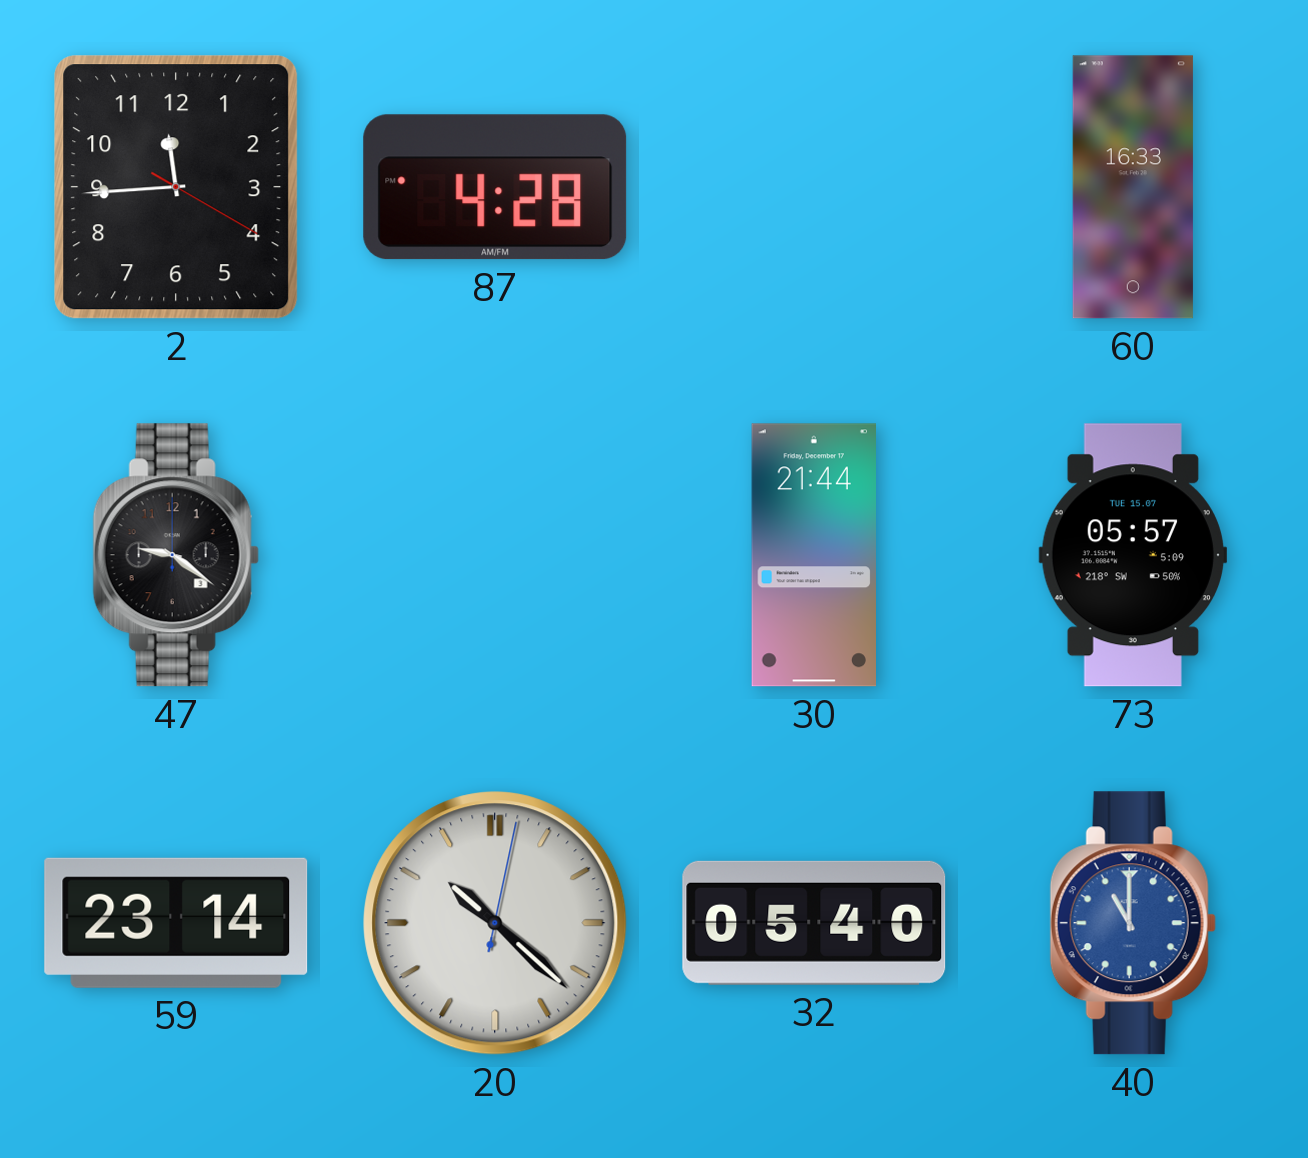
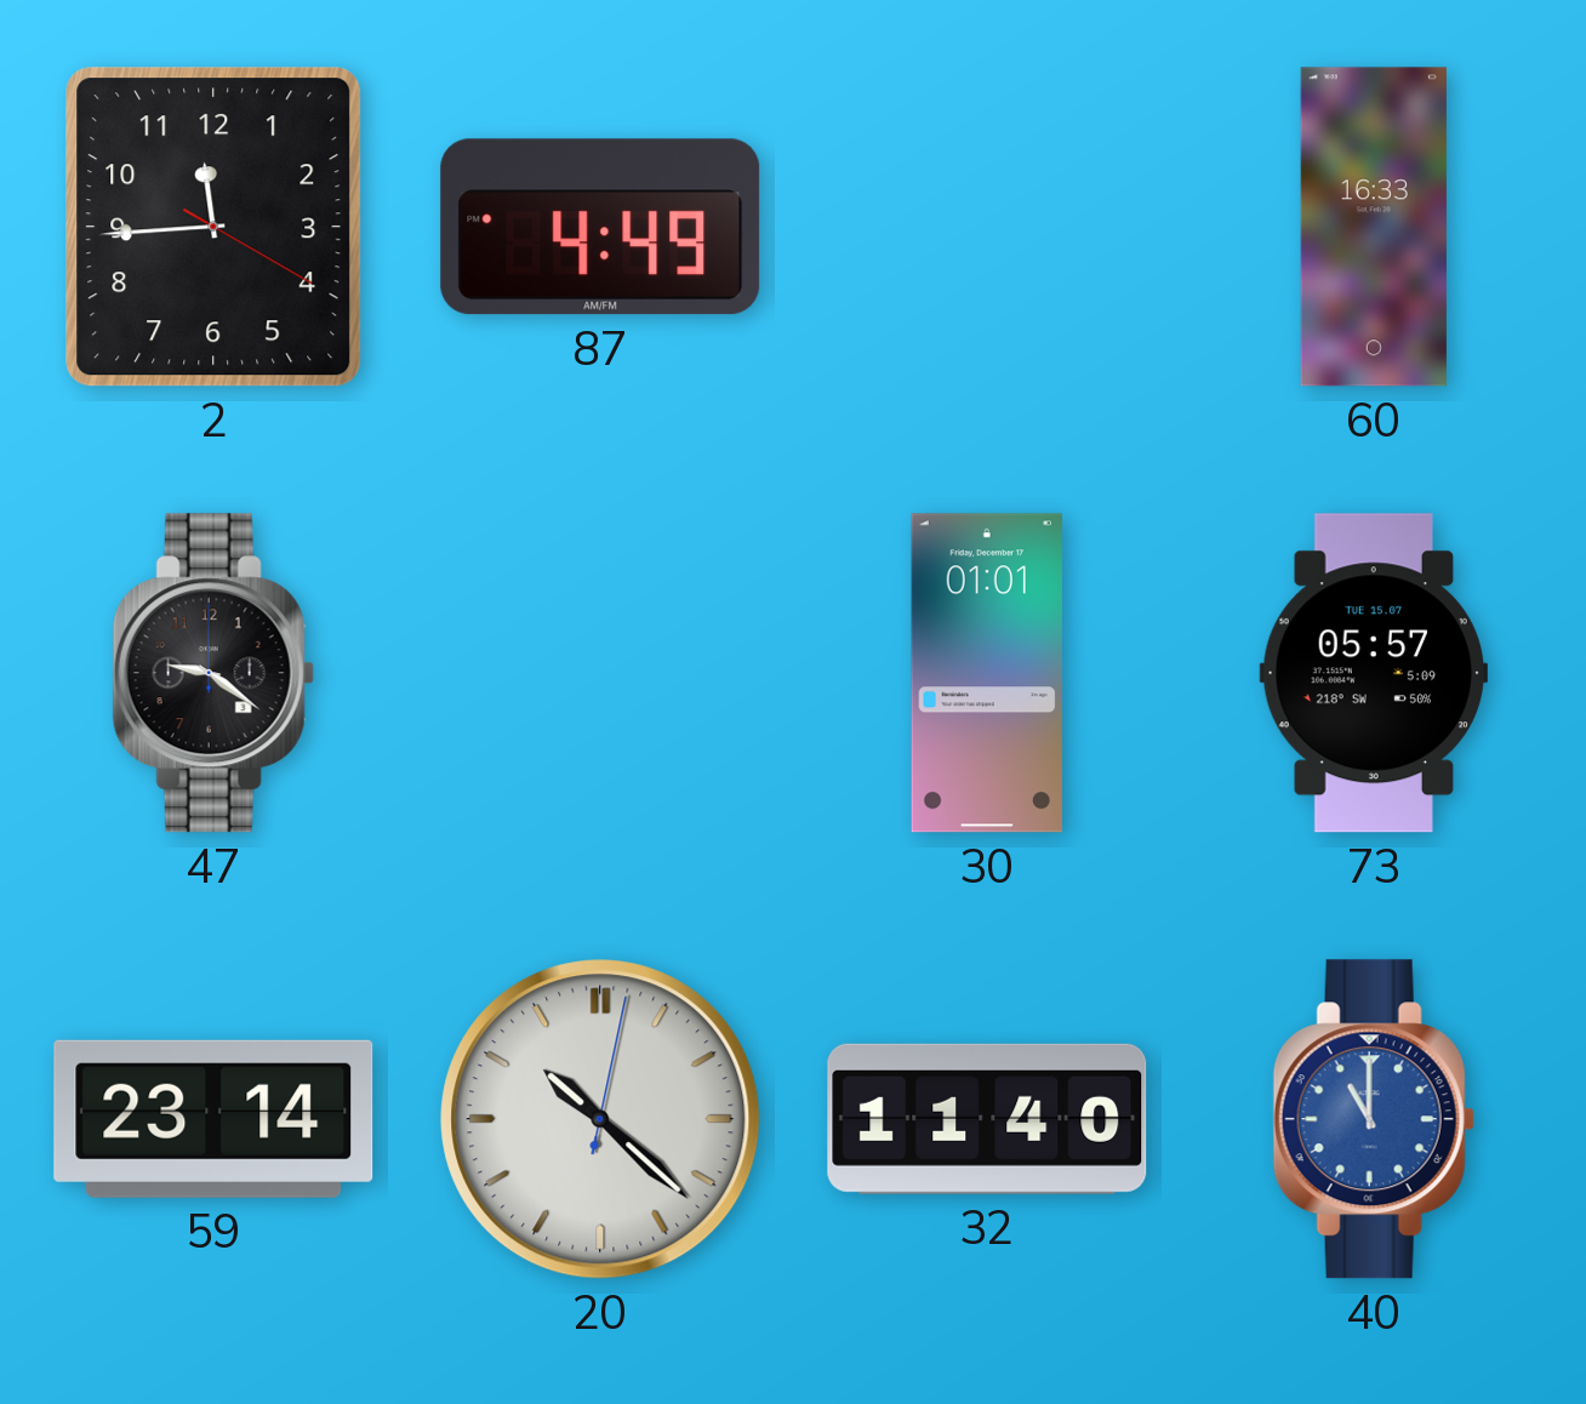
87: 4:28 -> 4:49 (600, 227)
30: 21:44 -> 01:01 (986, 673)
32: 05:40 -> 11:40 (987, 1119)
